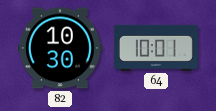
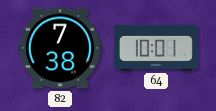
82: 10:30 -> 7:38 (60, 48)
